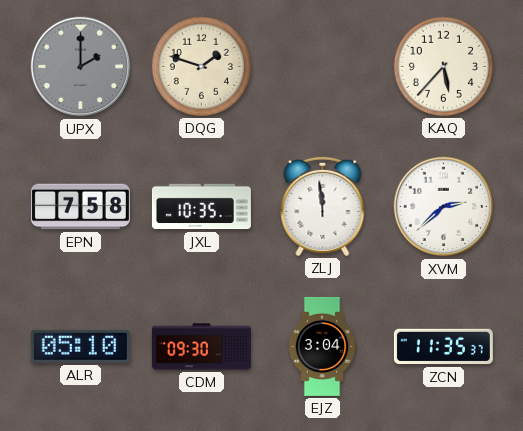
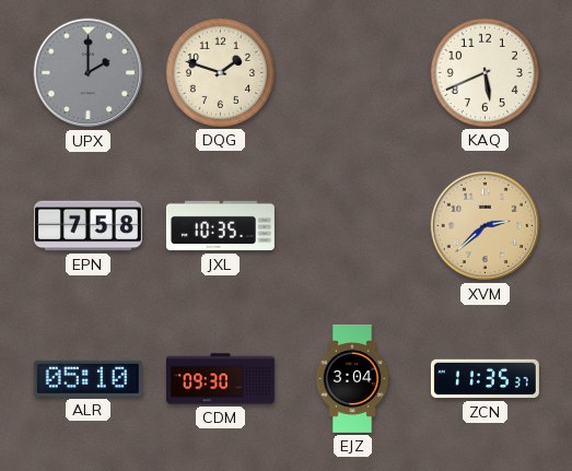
KAQ: 5:37 -> 5:41 (485, 72)
ZLJ: 11:59 -> none (323, 206)
XVM dial: white -> champagne (486, 226)
